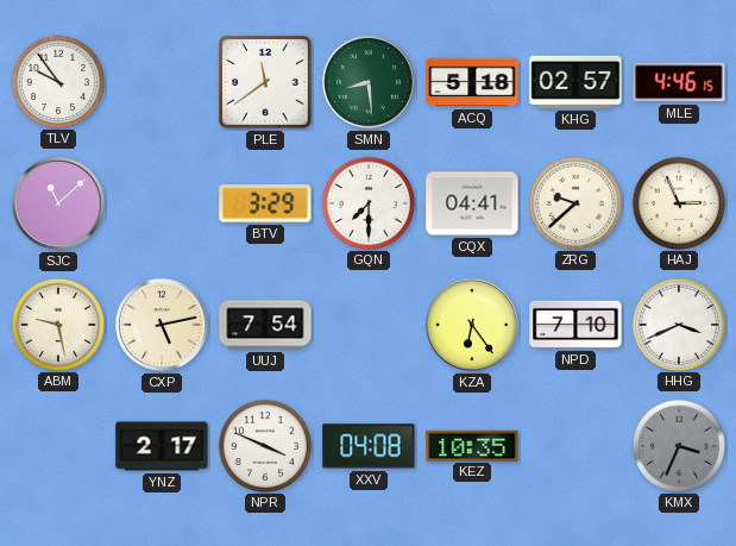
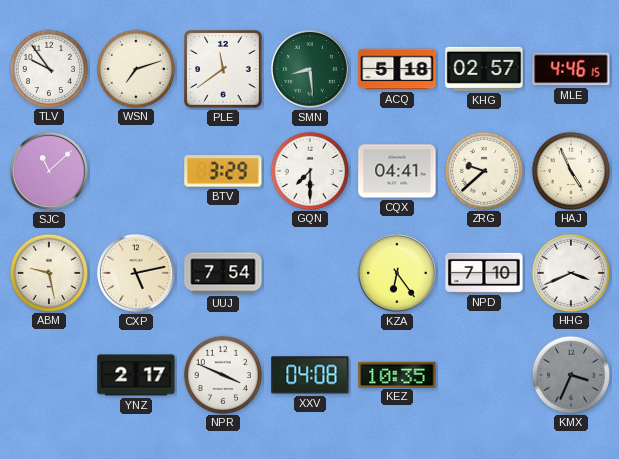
WSN: none -> 7:12 (135, 68)
HAJ: 2:56 -> 4:56 (570, 170)
